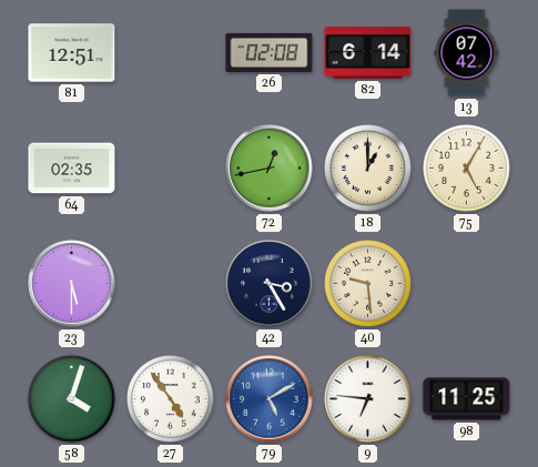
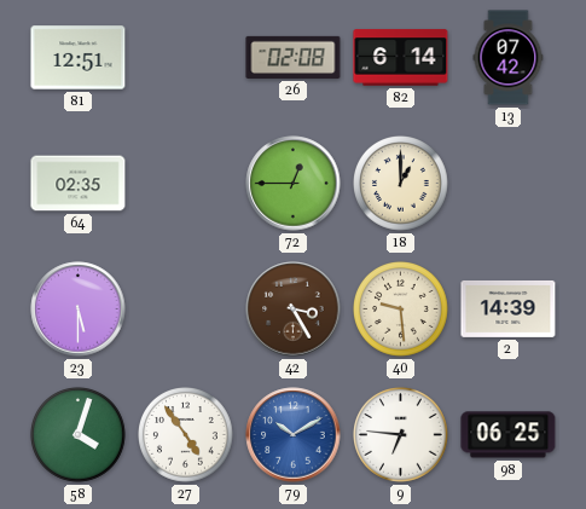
72: 12:43 -> 12:45 (294, 184)
75: 5:05 -> none (467, 169)
42 dial: navy -> brown (294, 310)
2: none -> 14:39 (509, 308)
79: 5:10 -> 10:10 (294, 435)
98: 11:25 -> 06:25 (509, 435)
